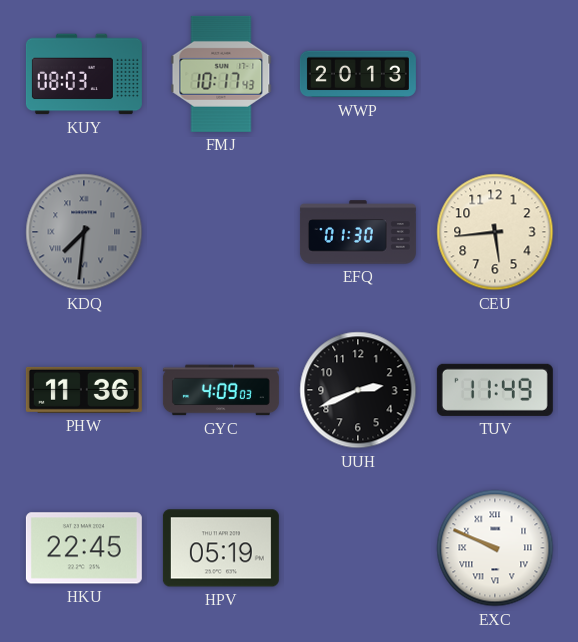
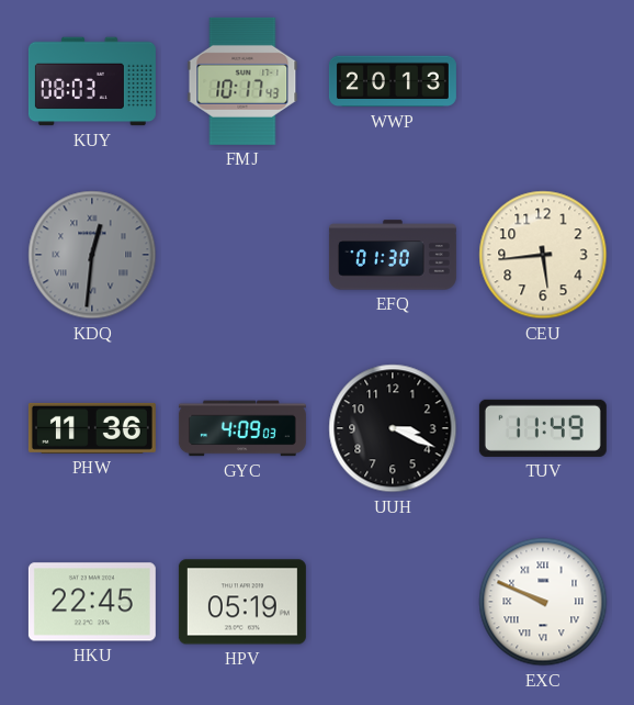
KDQ: 7:31 -> 12:31 (92, 255)
UUH: 2:41 -> 3:19 (393, 428)
